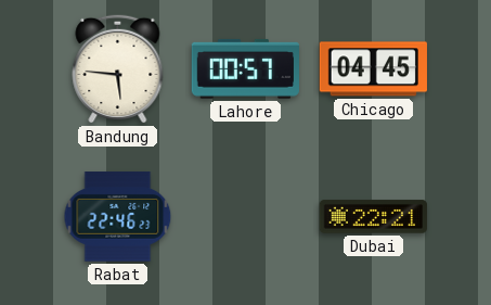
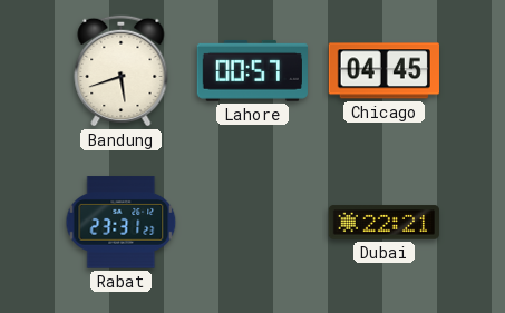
Bandung: 5:46 -> 5:42 (122, 70)
Rabat: 22:46 -> 23:31 (122, 223)
